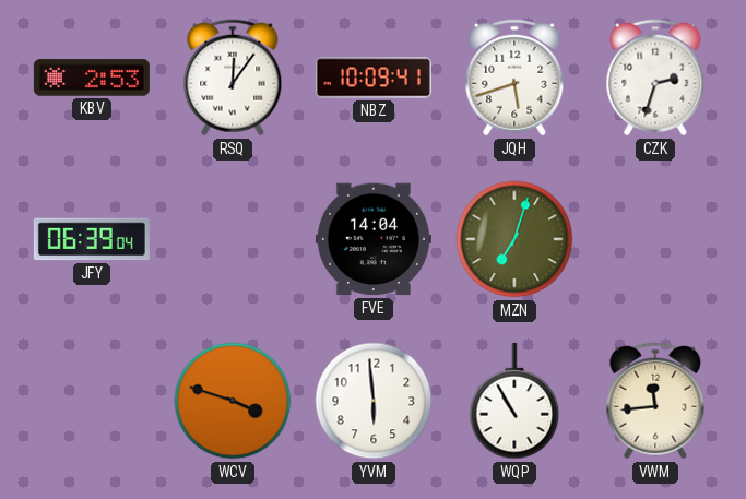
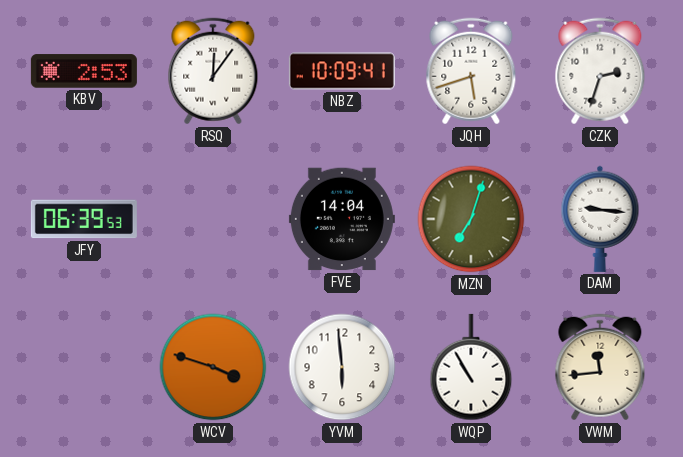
JFY: 06:39:04 -> 06:39:53 (84, 219)
DAM: none -> 9:16 (600, 219)
